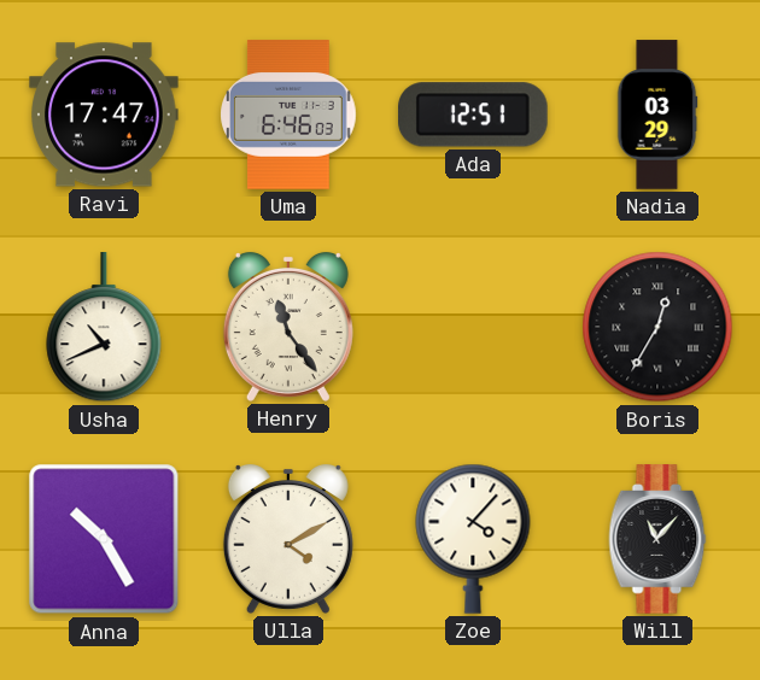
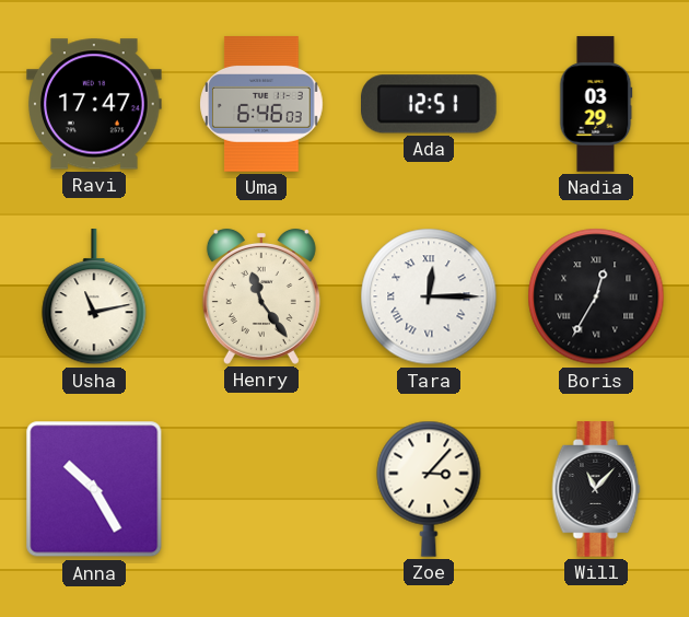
Usha: 10:41 -> 11:13 (94, 298)
Tara: none -> 12:15 (429, 296)
Ulla: 4:10 -> none (288, 539)
Zoe: 4:07 -> 3:07 (429, 489)
